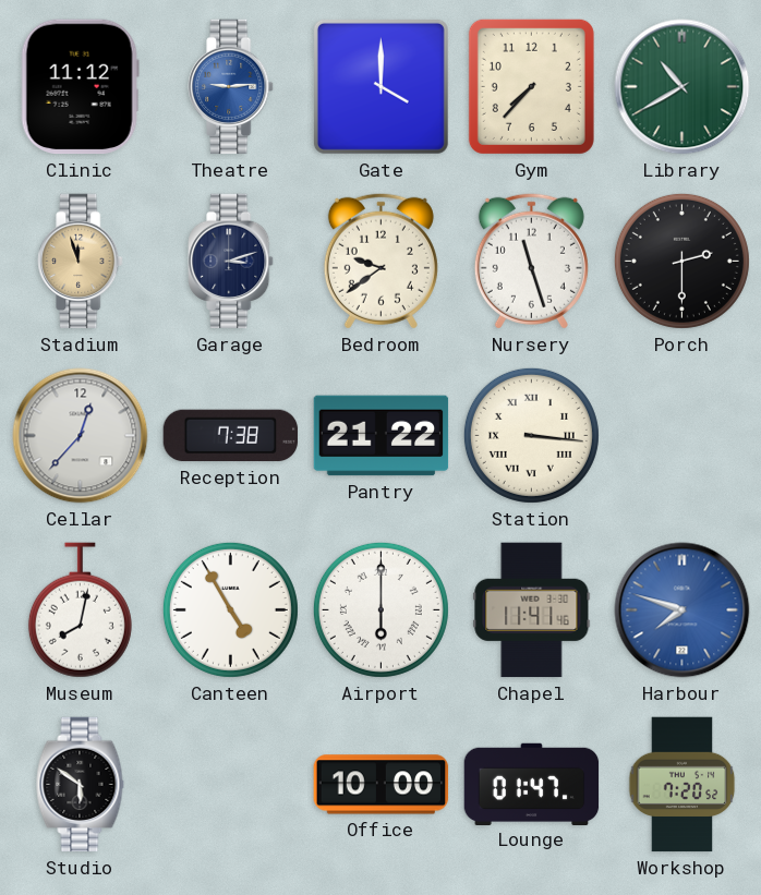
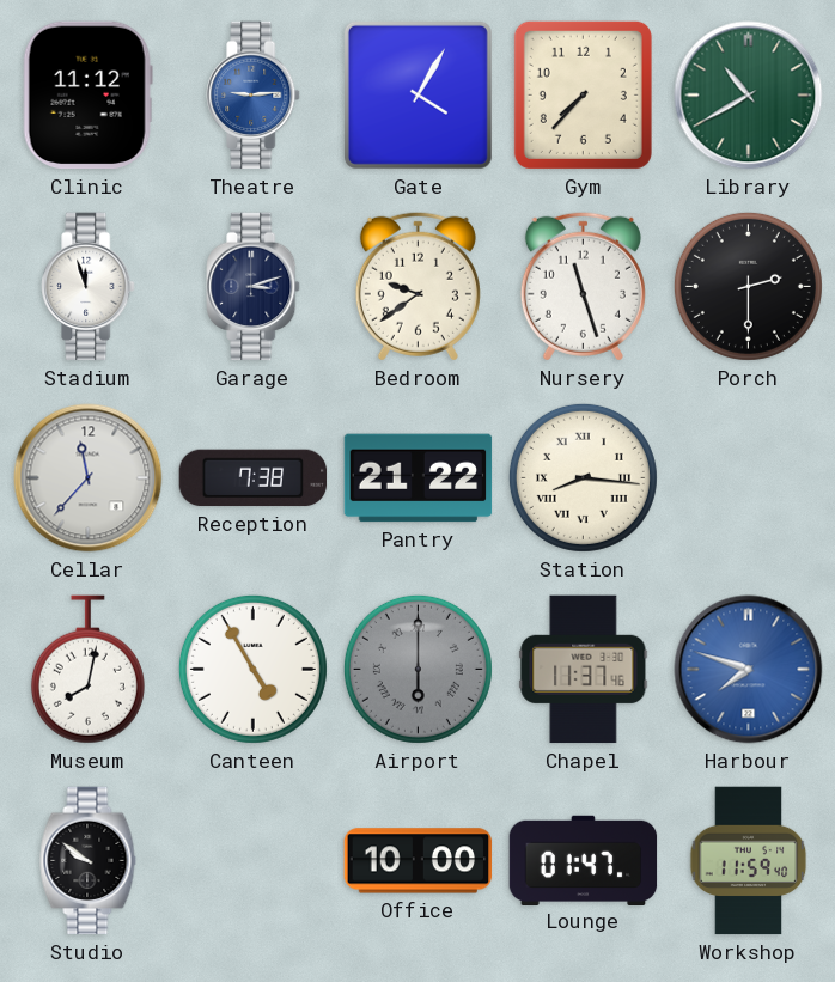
Gate: 4:00 -> 4:05 (417, 94)
Stadium dial: champagne -> white (89, 287)
Cellar: 12:37 -> 11:37 (89, 478)
Station: 3:16 -> 8:16 (583, 477)
Airport dial: white -> grey (417, 669)
Chapel: 11:41 -> 11:37 (584, 670)
Studio: 5:51 -> 9:51 (89, 861)
Workshop: 7:20 -> 11:59 (749, 861)
